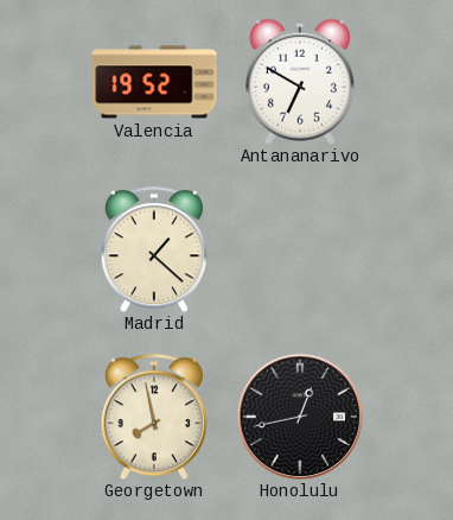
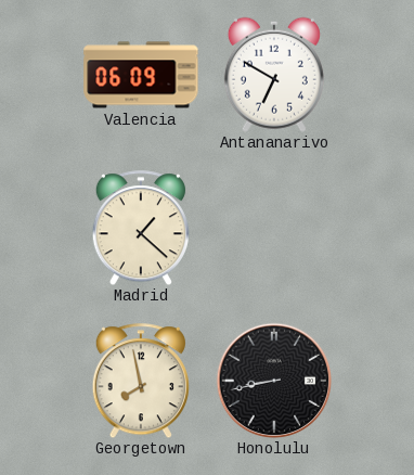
Valencia: 19:52 -> 06:09 (141, 75)
Honolulu: 12:43 -> 8:43 (274, 381)
